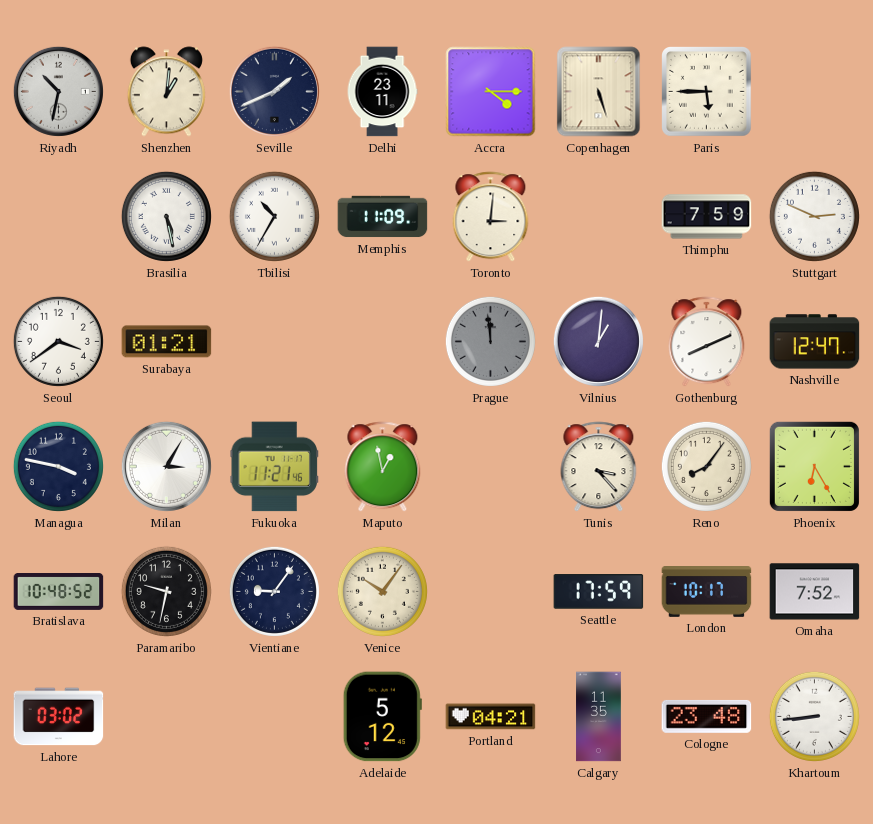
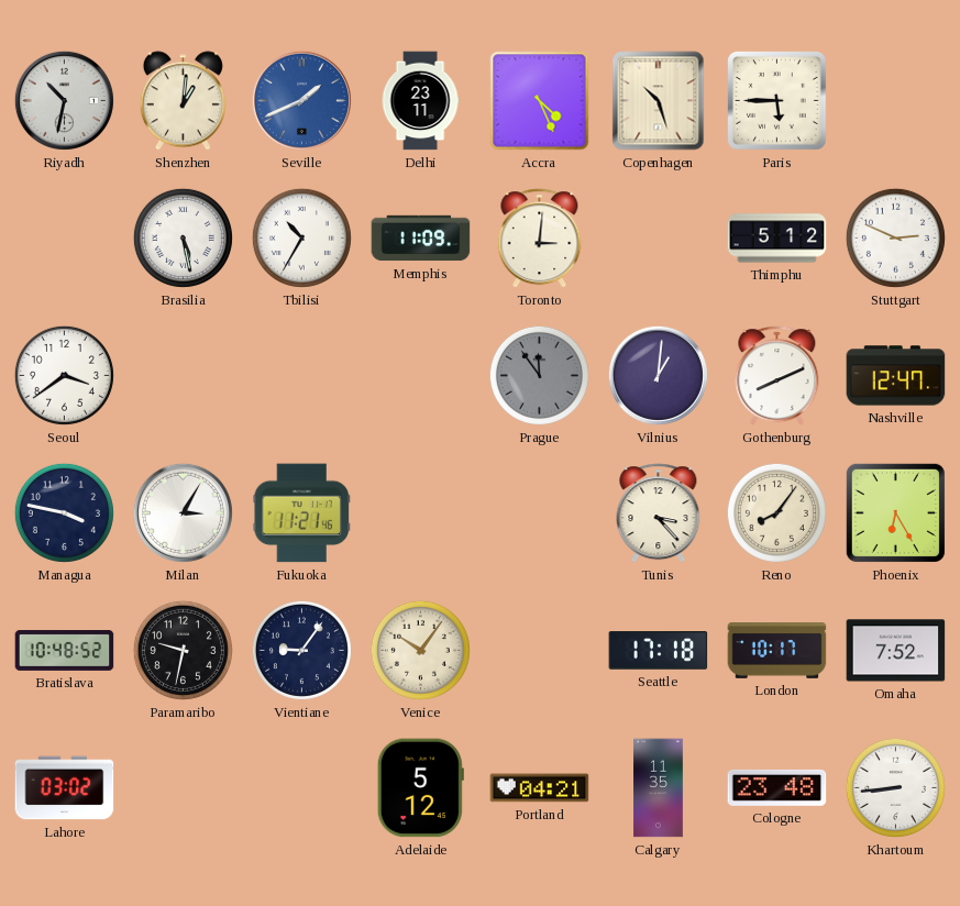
Seville dial: navy -> blue (301, 100)
Accra: 4:15 -> 4:26 (540, 101)
Copenhagen: 5:27 -> 10:27 (659, 101)
Thimphu: 7:59 -> 5:12 (777, 239)
Surabaya: 01:21 -> none (167, 342)
Prague: 11:59 -> 11:54 (539, 375)
Maputo: 12:58 -> none (383, 467)
Seattle: 17:59 -> 17:18 (659, 651)
